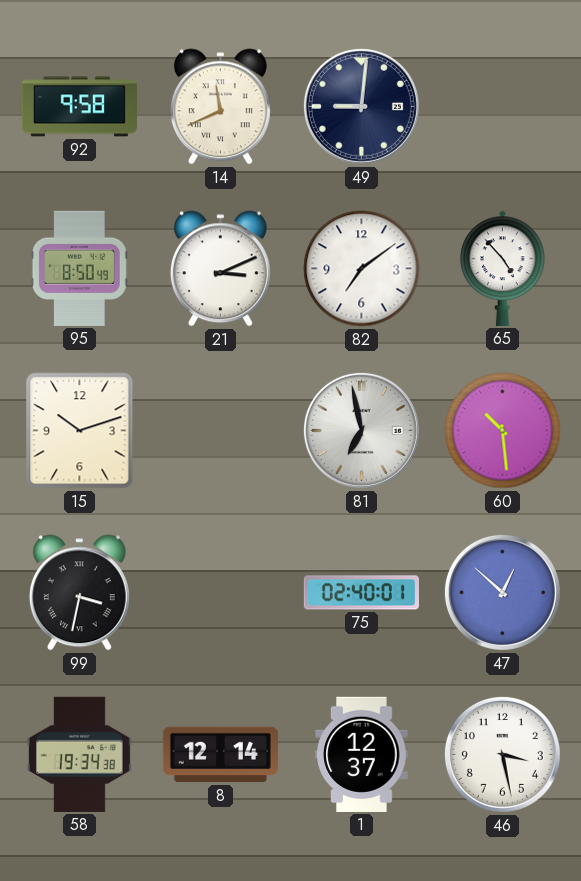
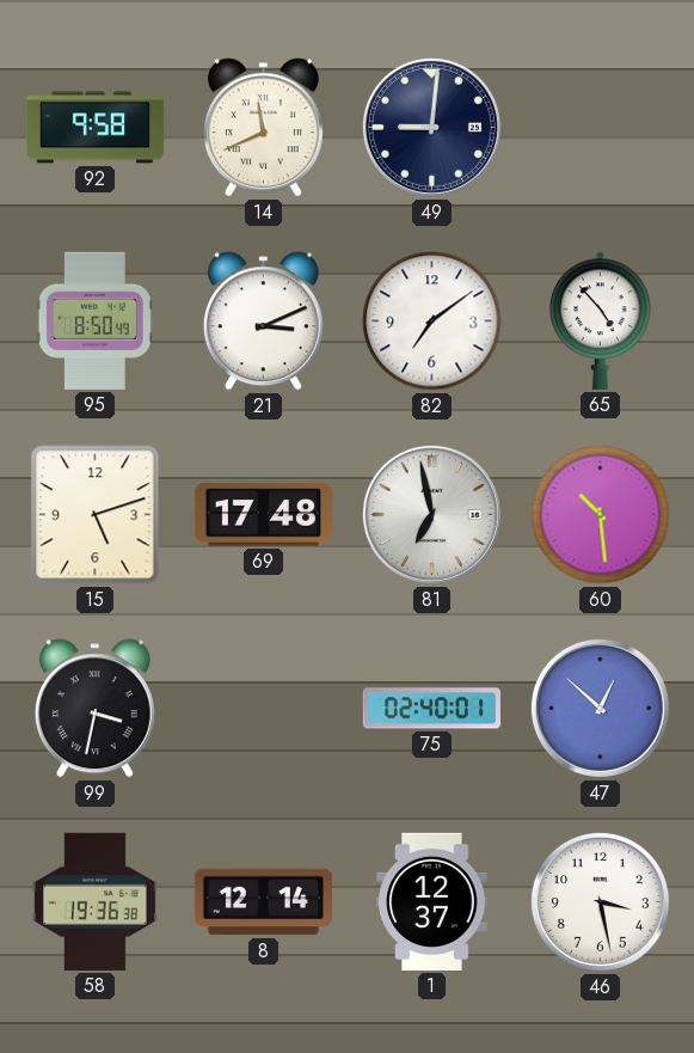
15: 10:12 -> 5:12 (96, 515)
69: none -> 17:48 (263, 515)
58: 19:34 -> 19:36 (94, 901)
